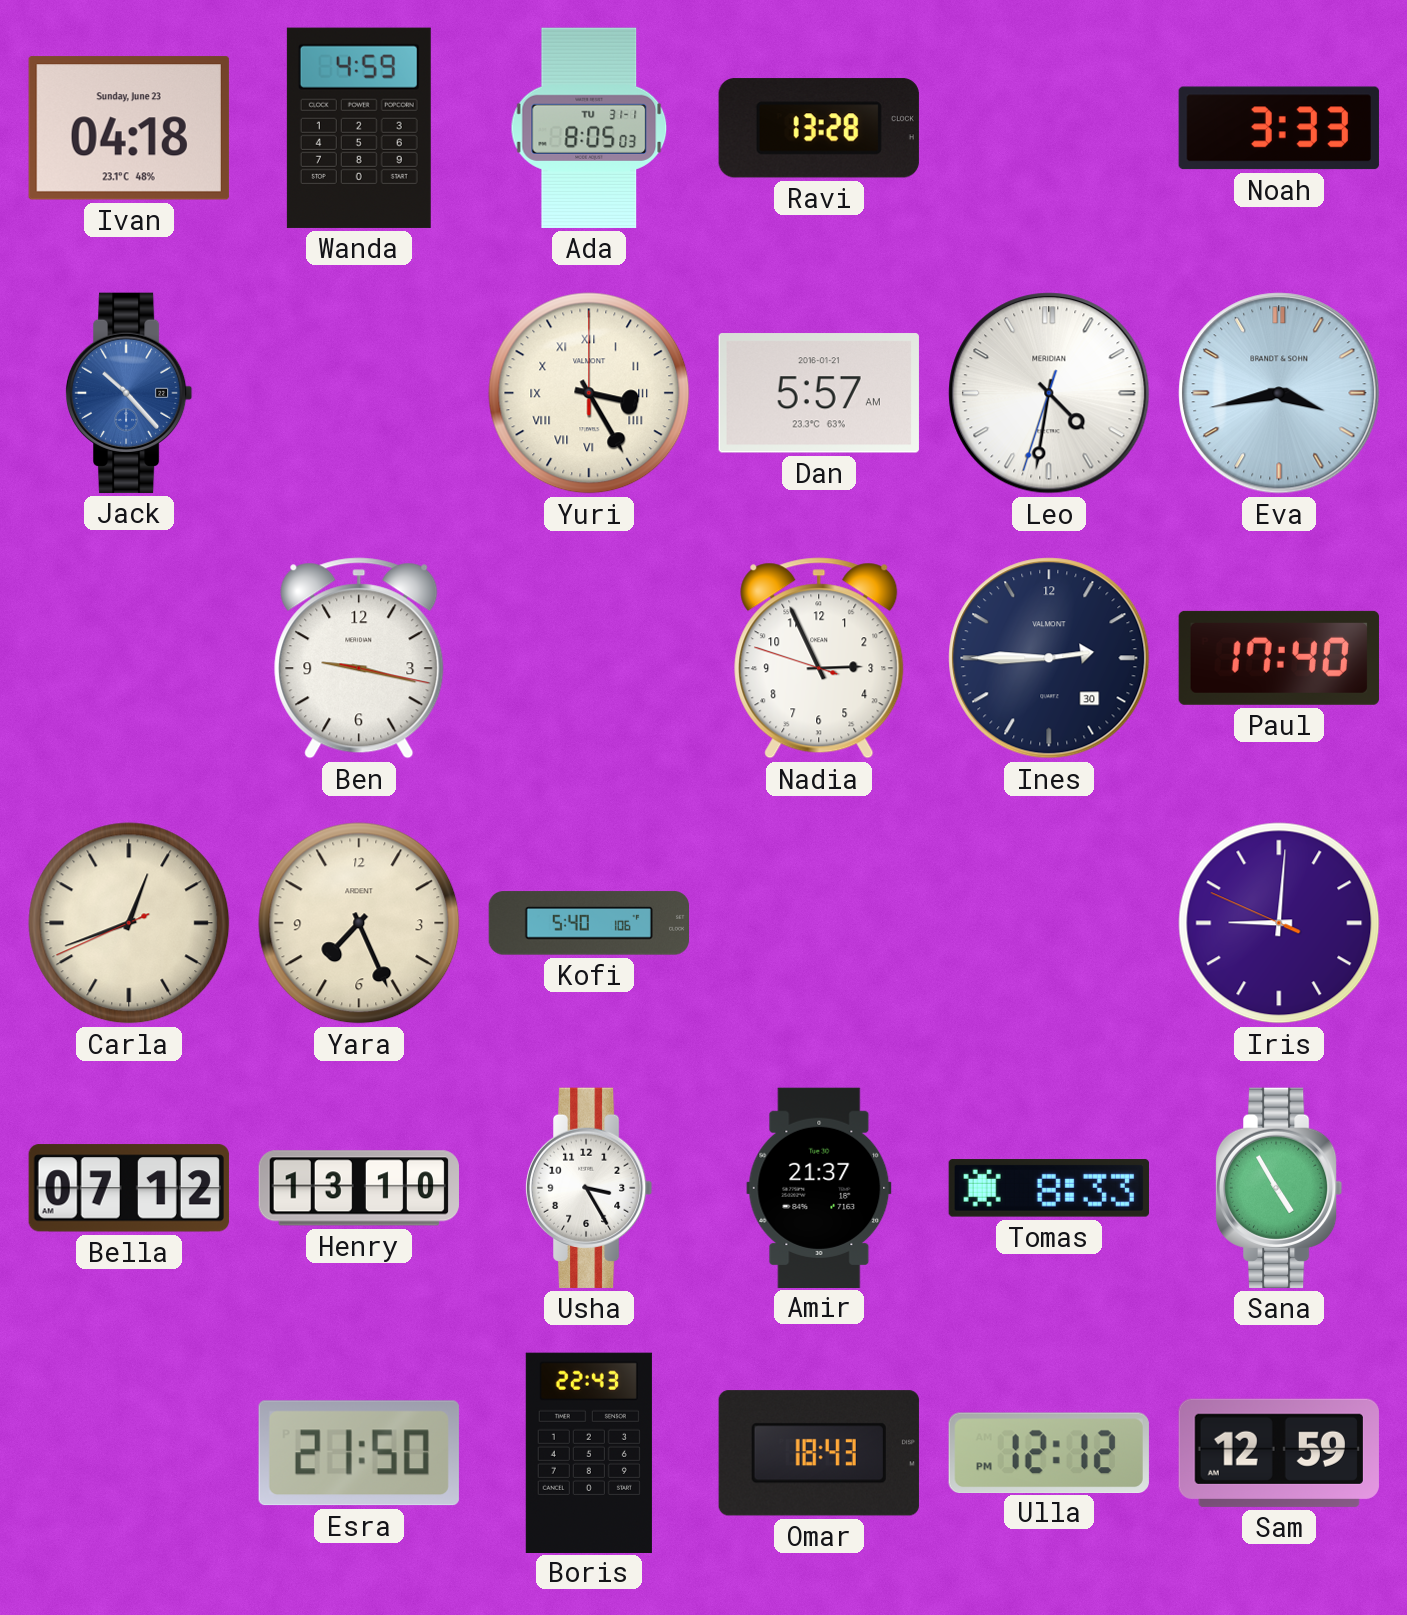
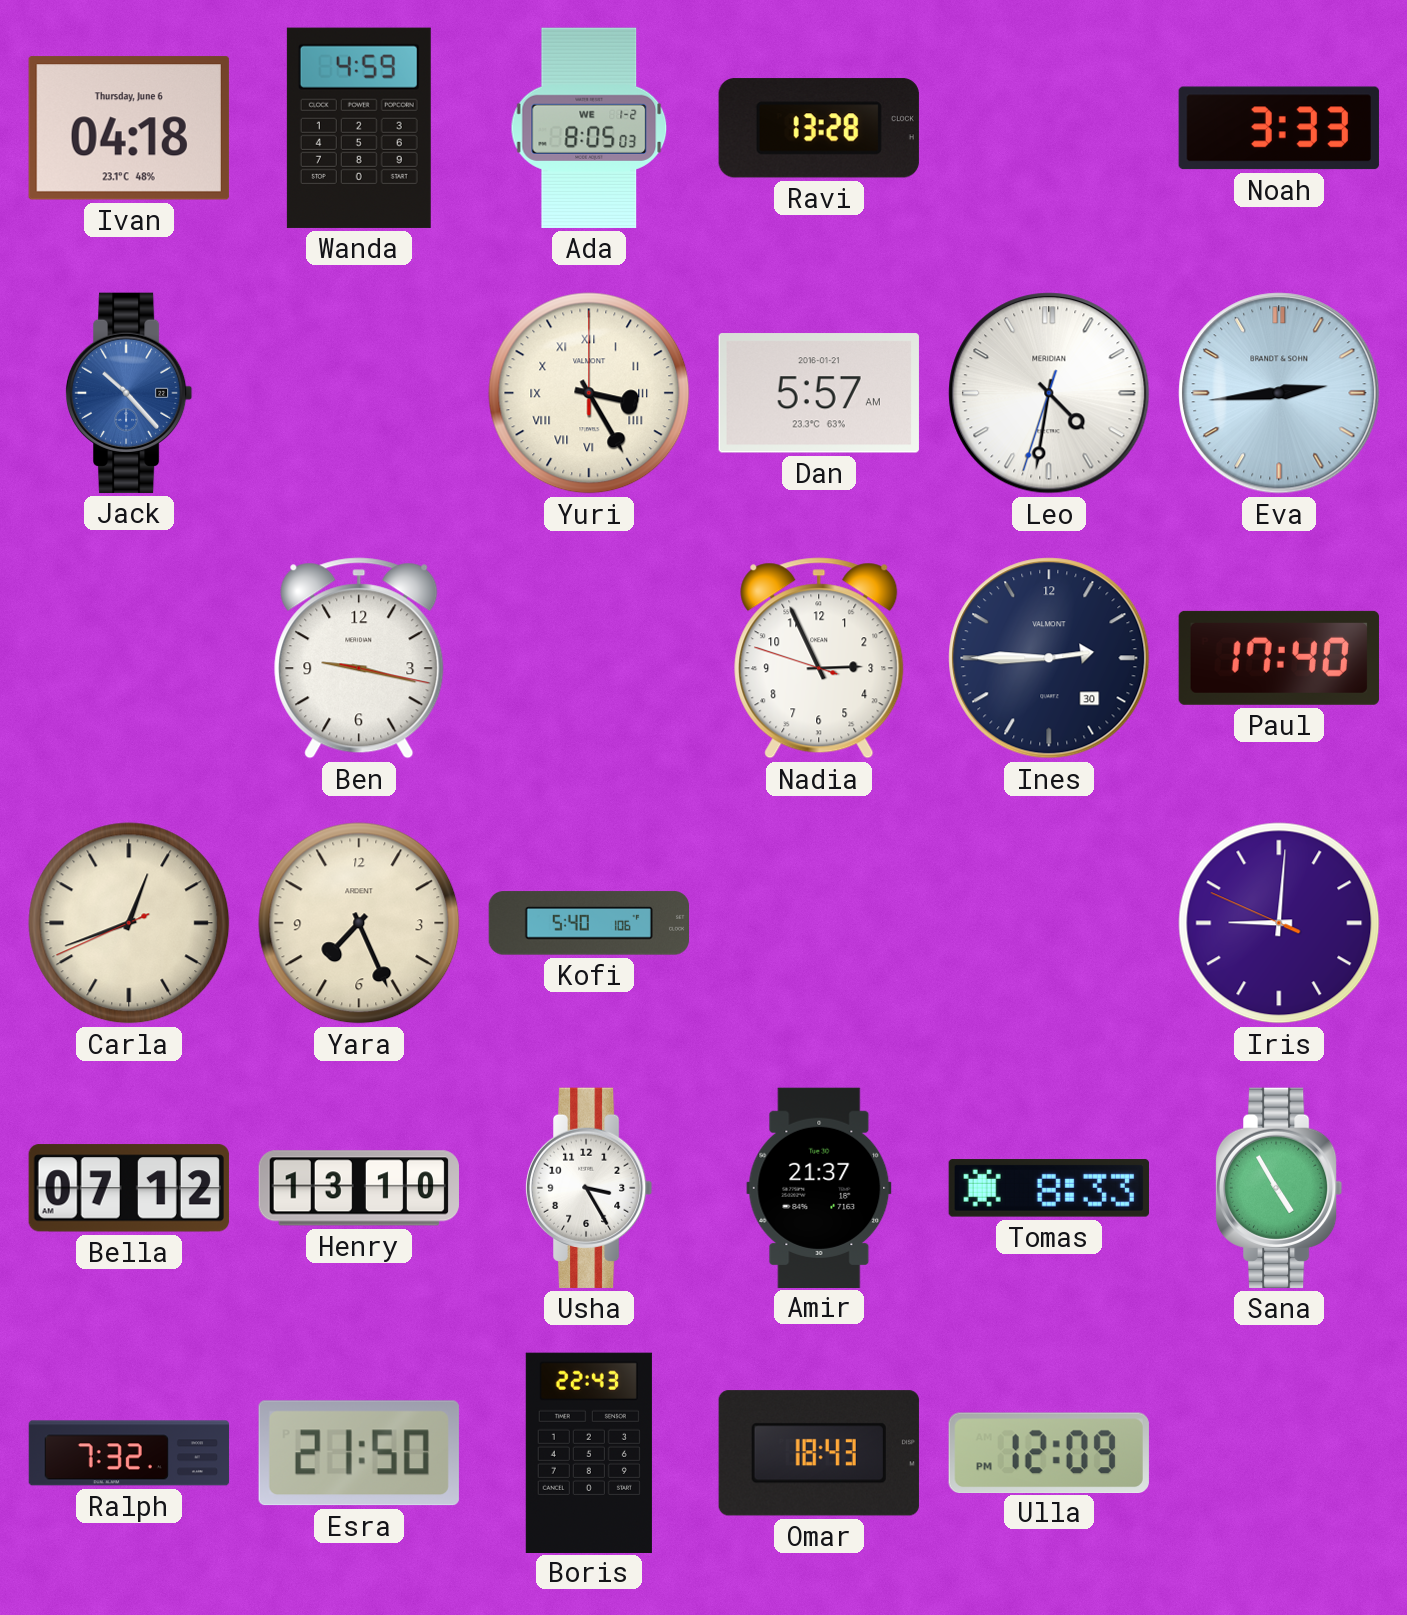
Ivan date: Sunday, June 23 -> Thursday, June 6 (129, 128)
Ada date: TU 31-1 -> WE 1-2 (589, 128)
Eva: 3:43 -> 2:44 (1279, 393)
Ralph: none -> 7:32 (129, 1453)
Ulla: 12:12 -> 12:09 (1049, 1452)
Sam: 12:59 -> none (1279, 1453)
